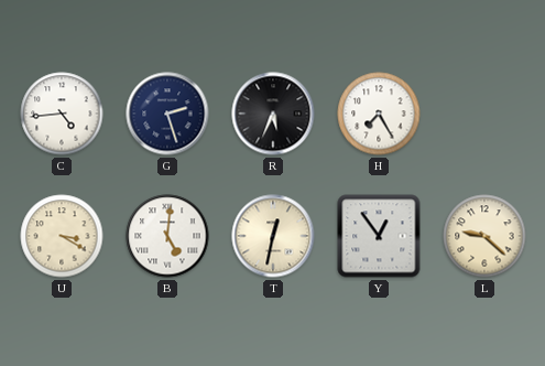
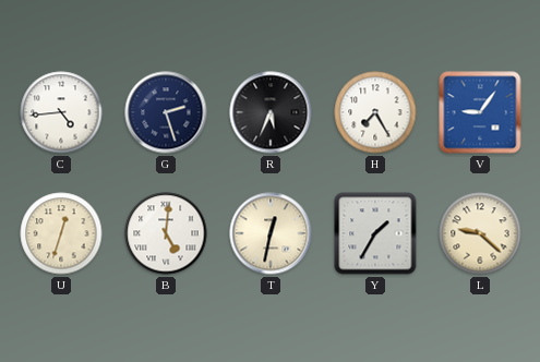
V: none -> 9:06 (480, 112)
U: 3:20 -> 12:33 (61, 233)
Y: 12:54 -> 1:35 (375, 233)
